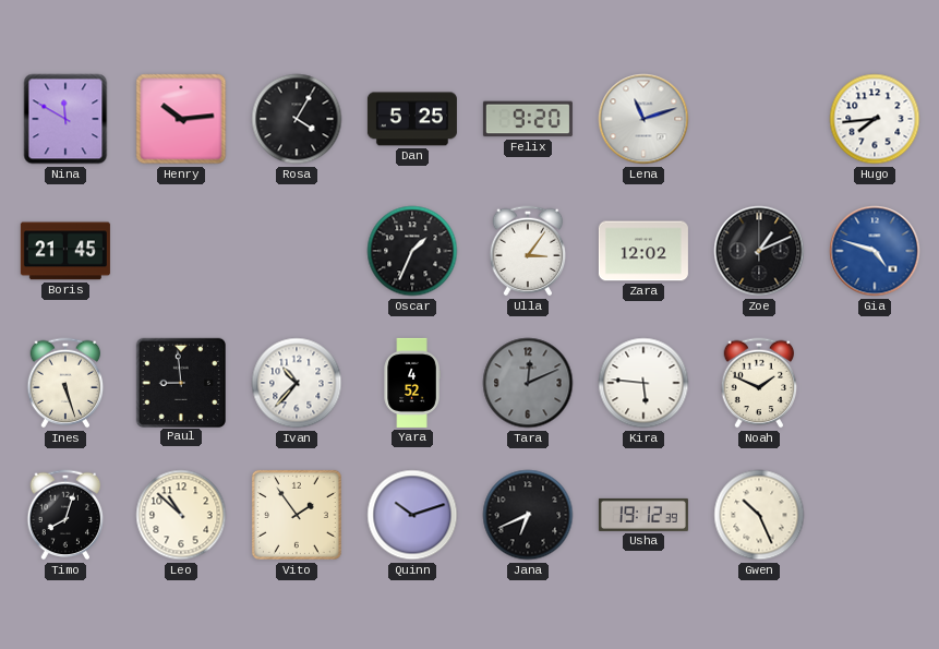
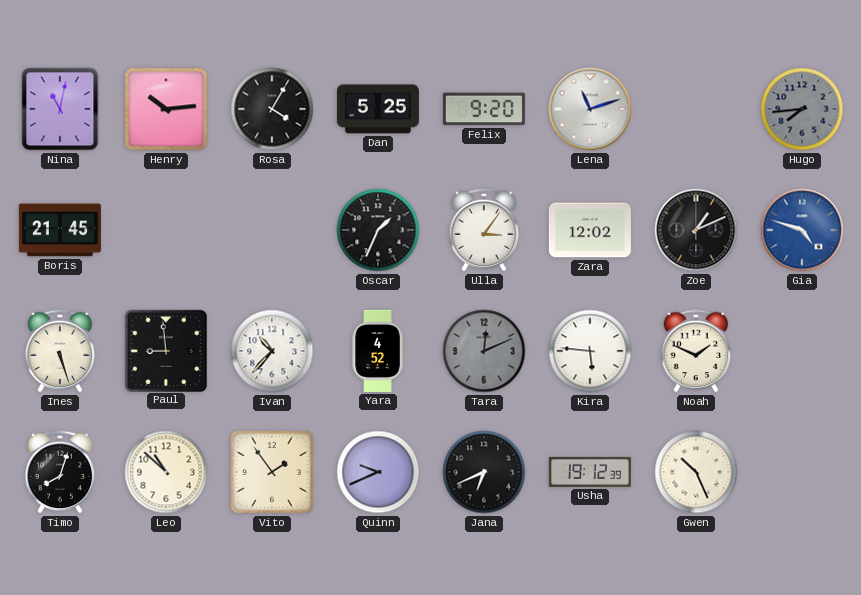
Nina: 11:50 -> 11:02 (60, 109)
Hugo dial: white -> grey (802, 109)
Quinn: 10:12 -> 9:41 (378, 472)
